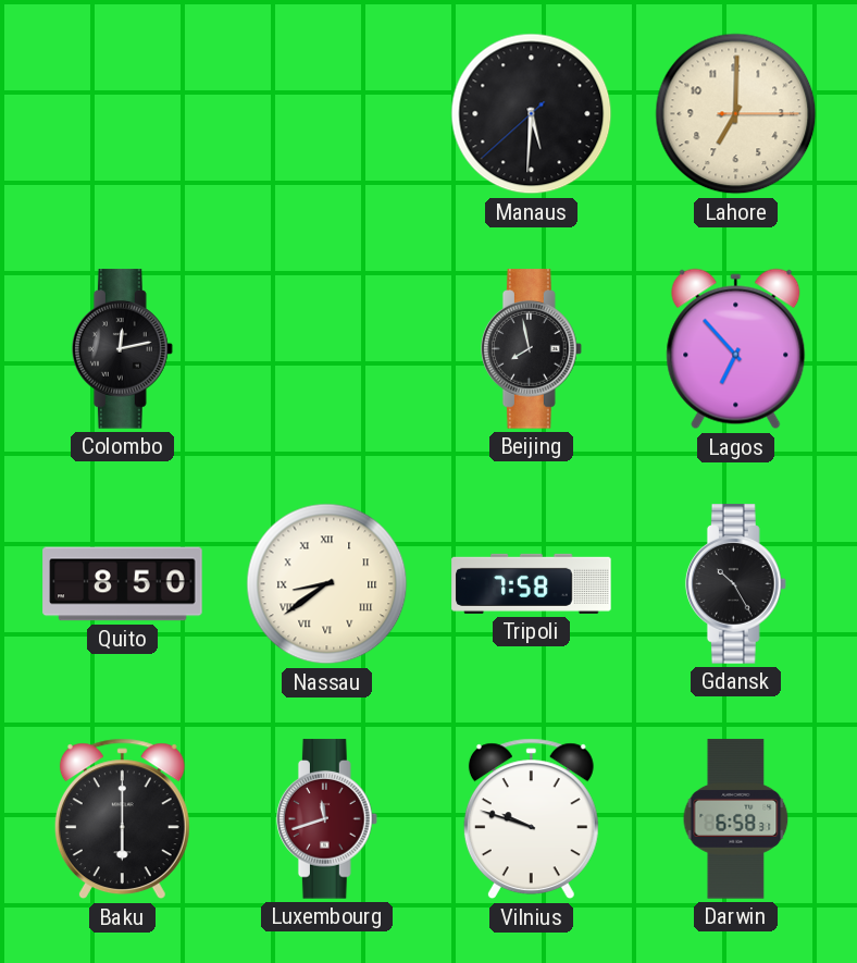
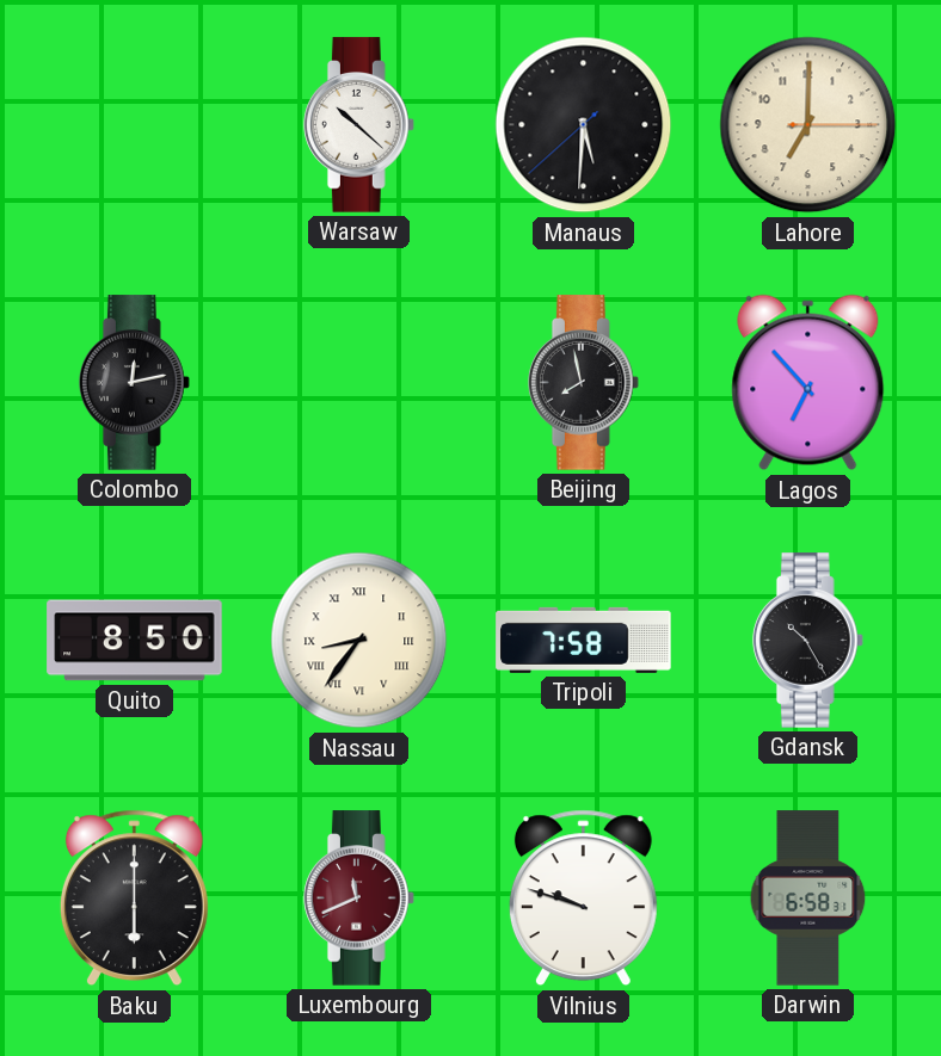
Warsaw: none -> 10:22 (358, 125)
Nassau: 8:39 -> 8:36 (359, 641)
Luxembourg: 11:42 -> 11:41 (358, 898)
